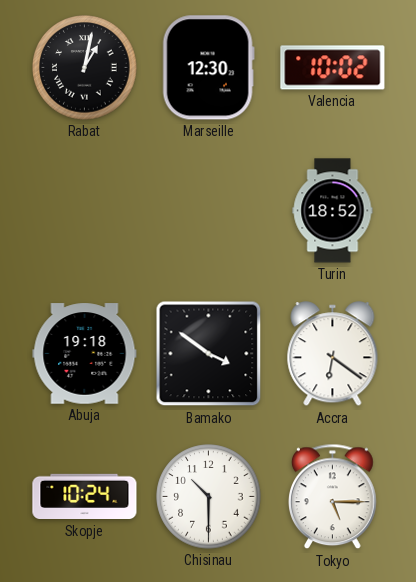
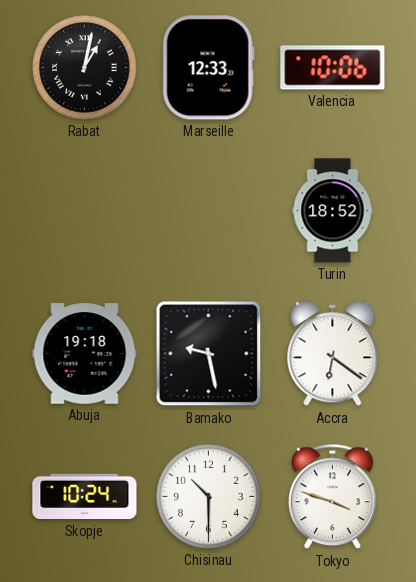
Marseille: 12:30 -> 12:33 (208, 68)
Valencia: 10:02 -> 10:06 (333, 68)
Bamako: 3:51 -> 9:28 (209, 354)
Tokyo: 5:15 -> 3:48 (333, 497)
